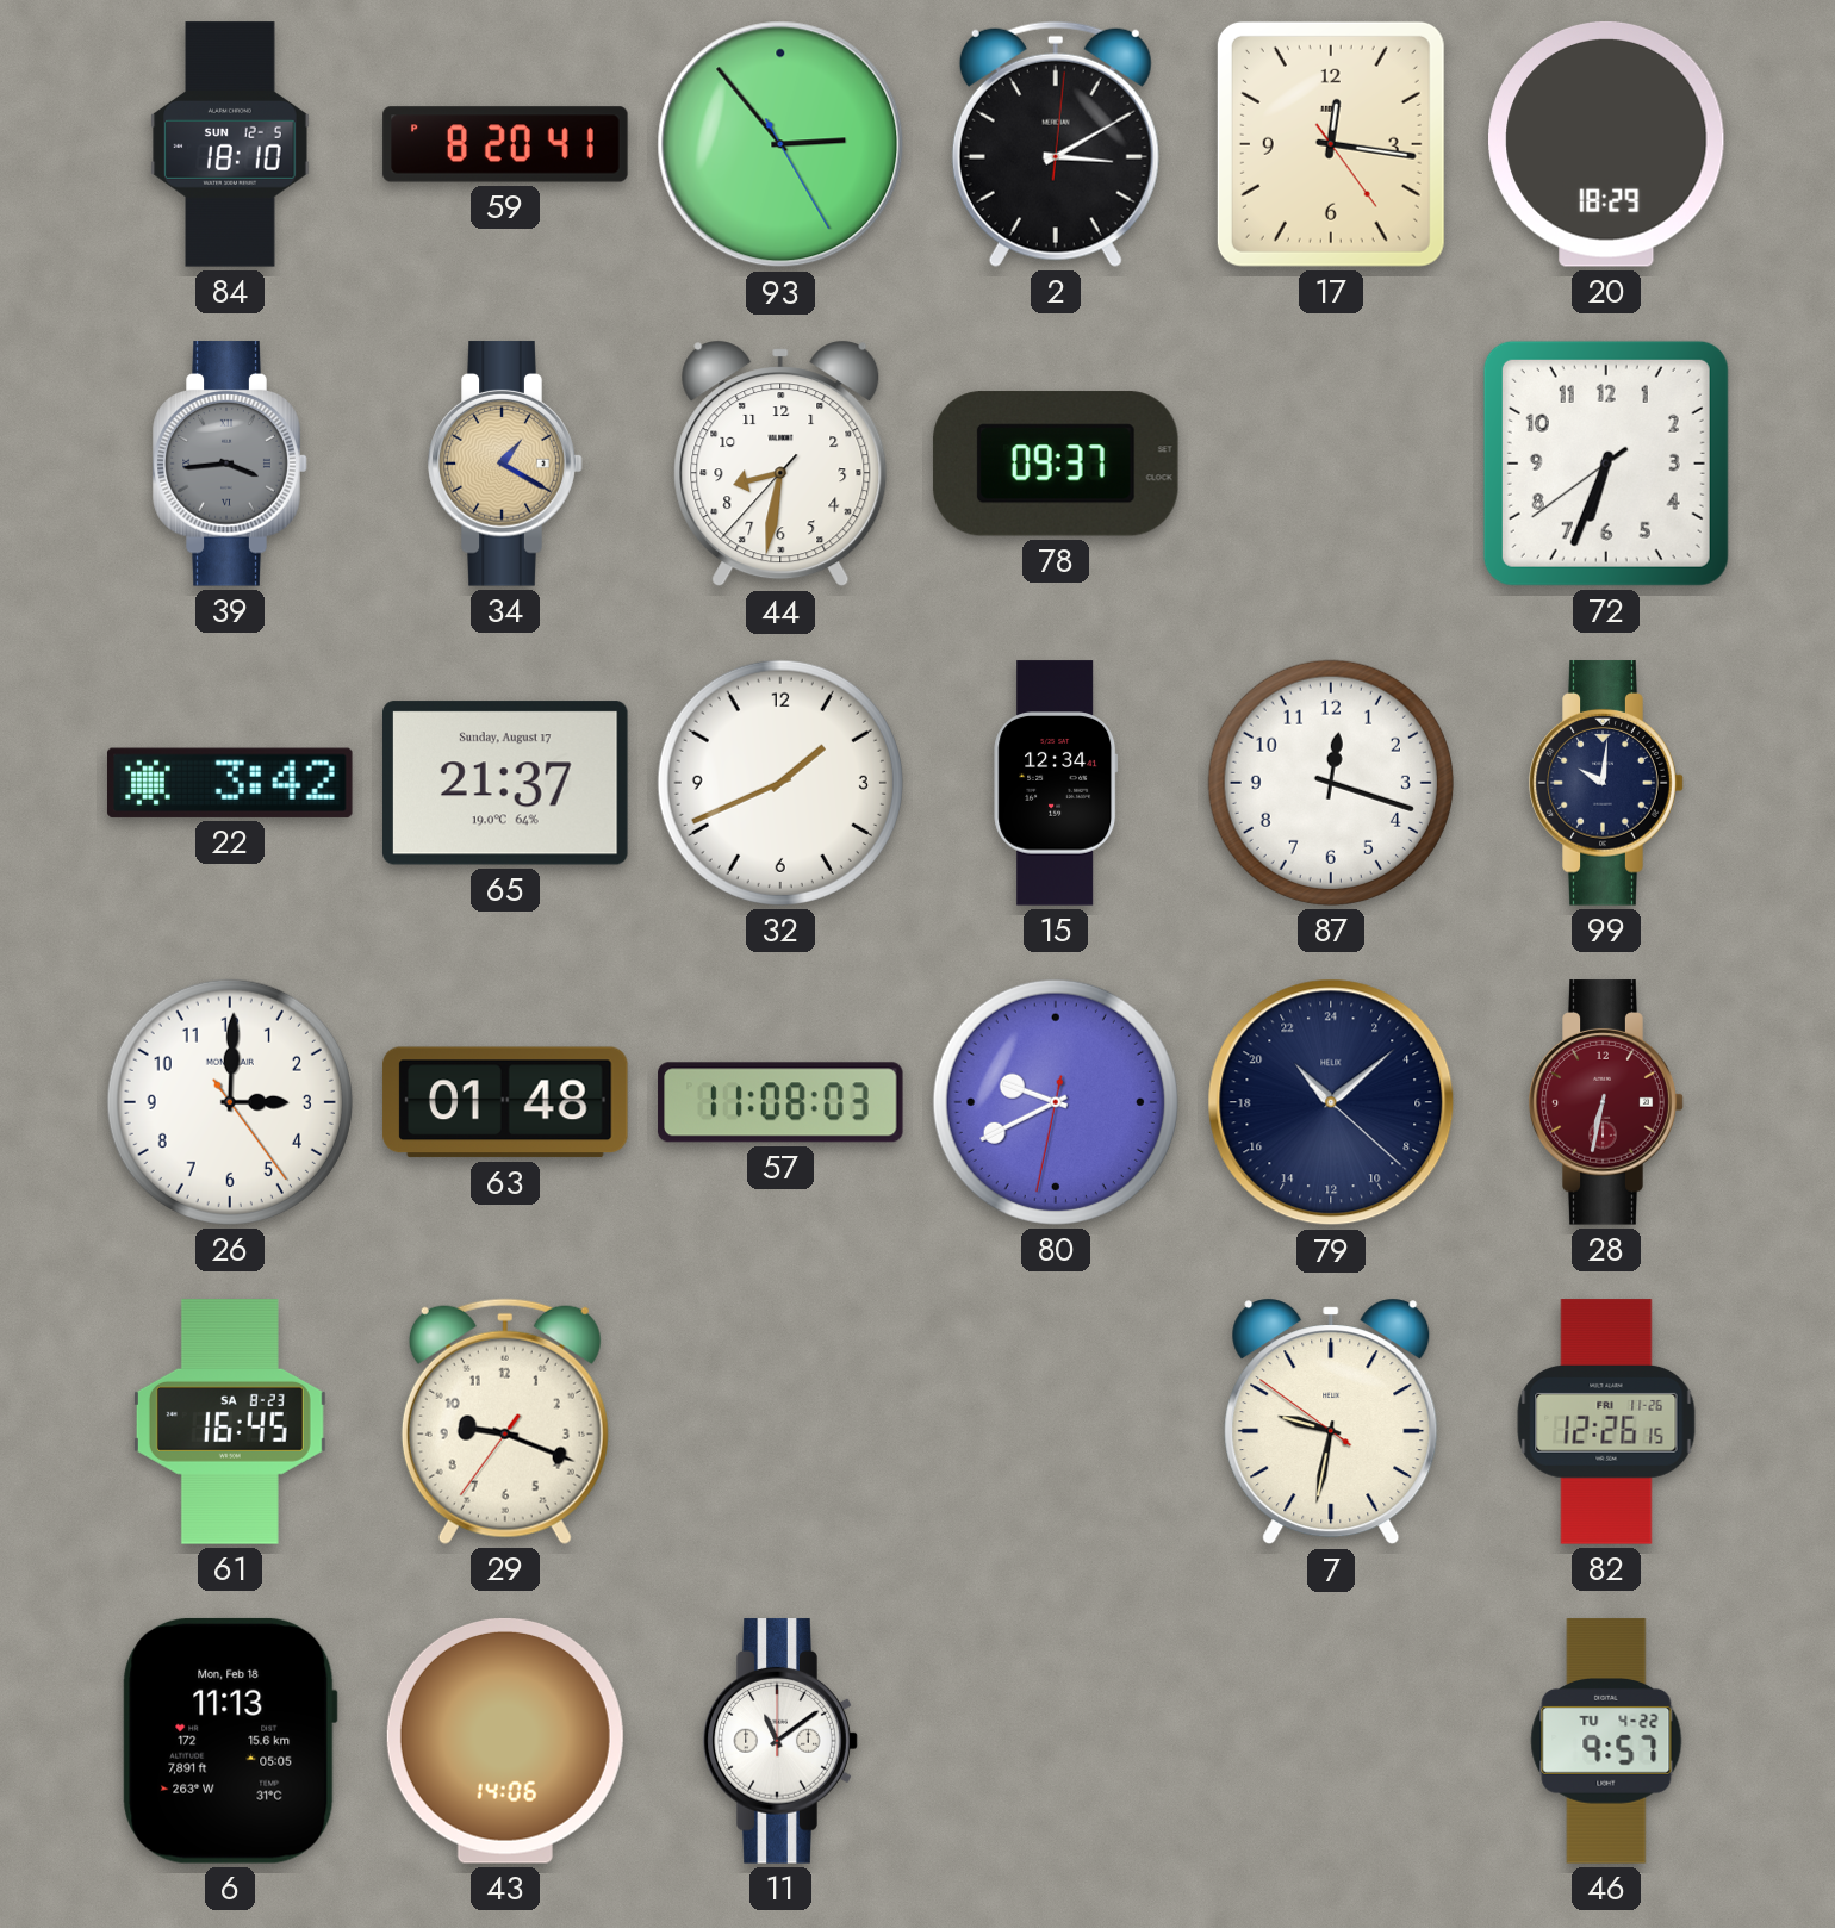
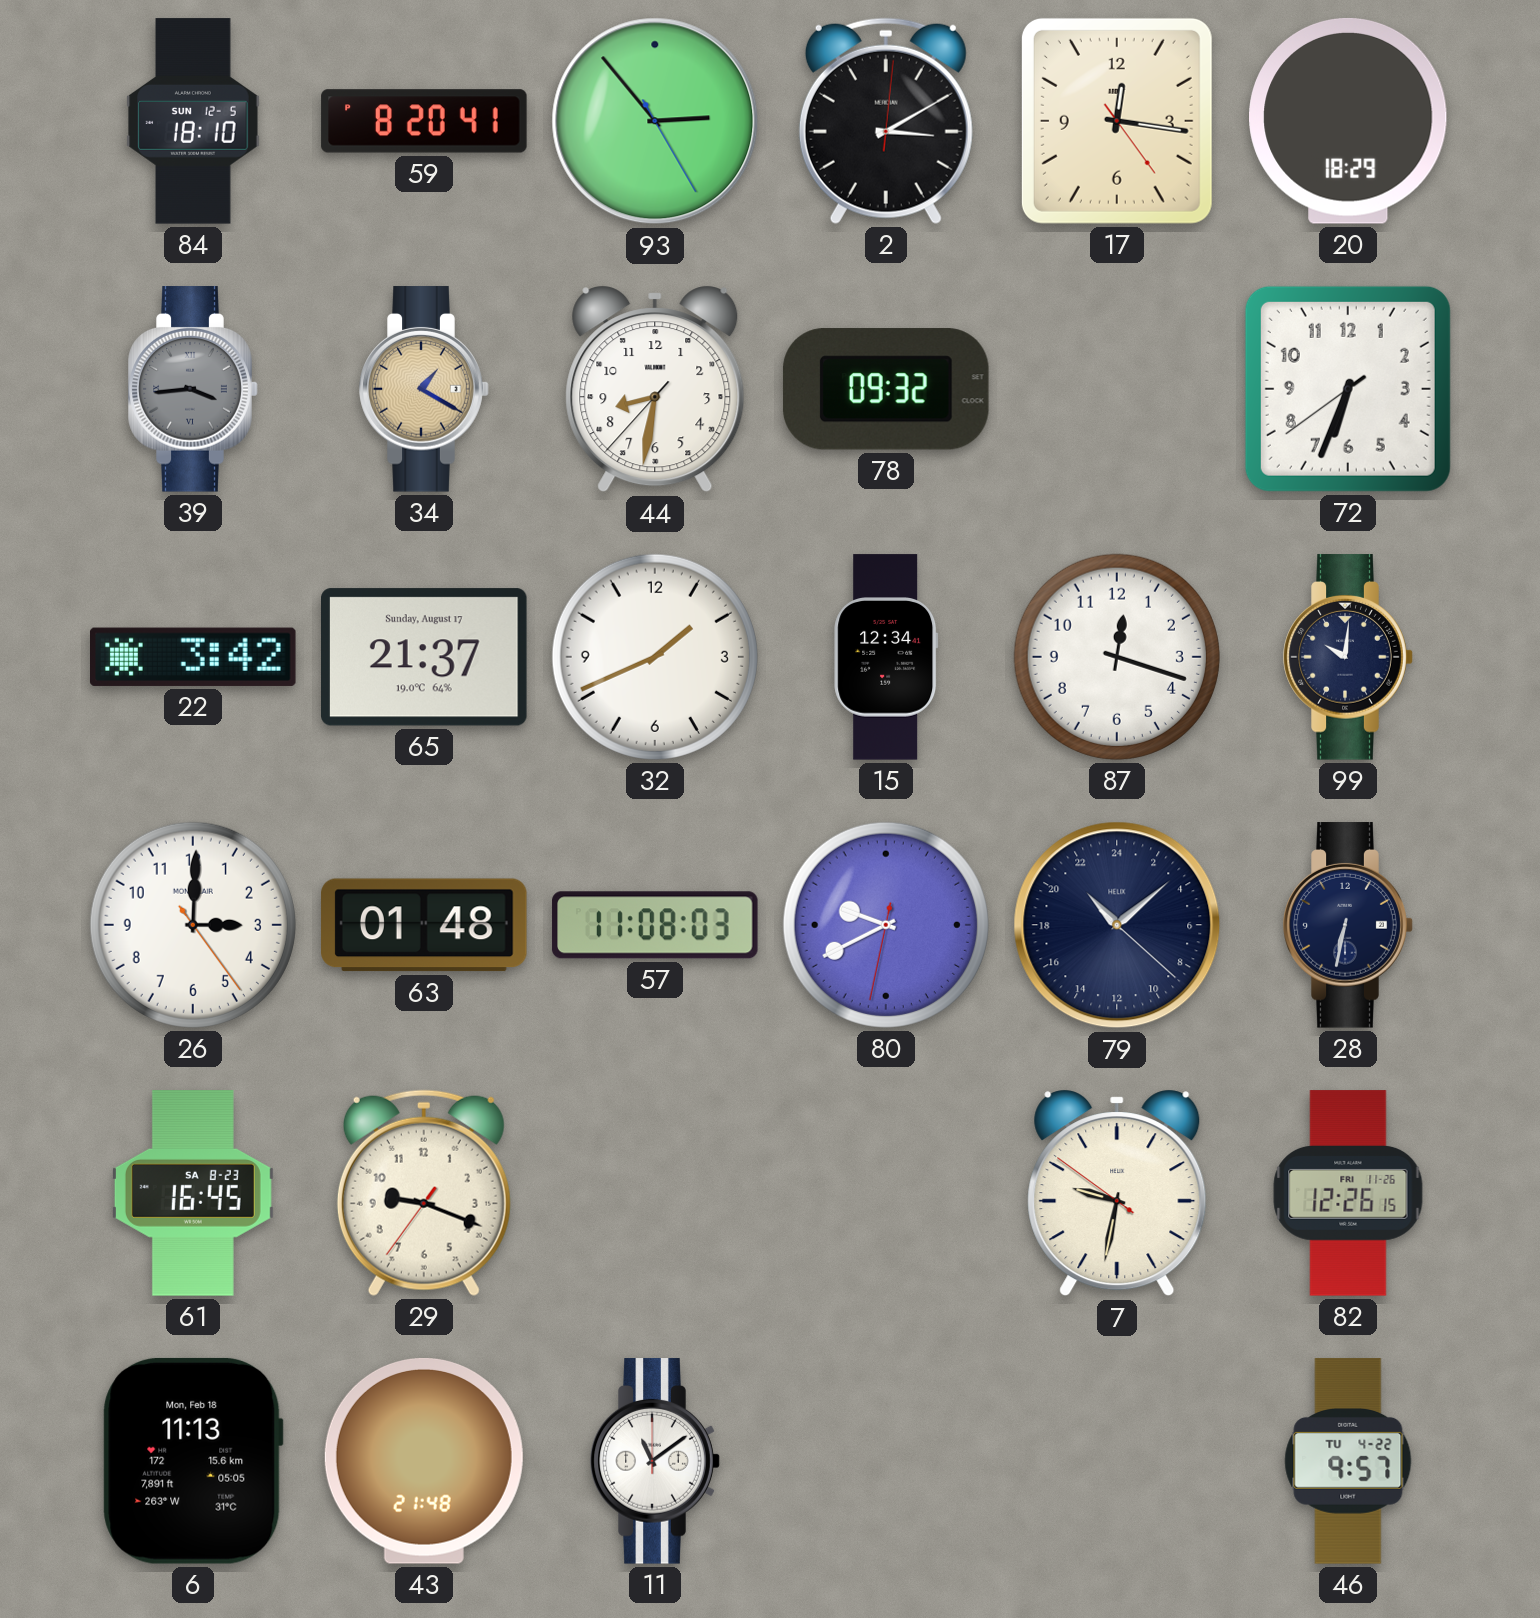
78: 09:37 -> 09:32 (886, 389)
28 dial: burgundy -> navy (1348, 925)
43: 14:06 -> 21:48 (424, 1461)
